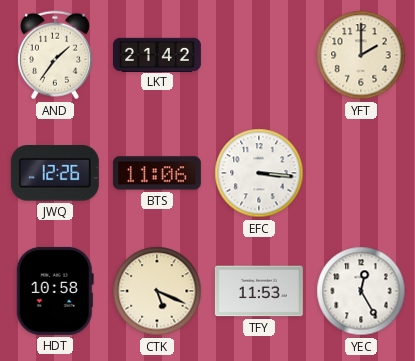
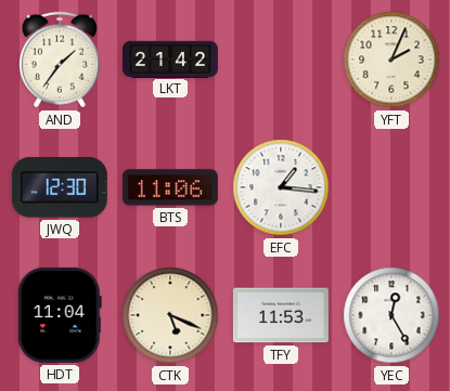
YFT: 2:00 -> 2:04 (391, 60)
JWQ: 12:26 -> 12:30 (60, 187)
EFC: 3:16 -> 1:16 (281, 187)
HDT: 10:58 -> 11:04 (60, 315)
